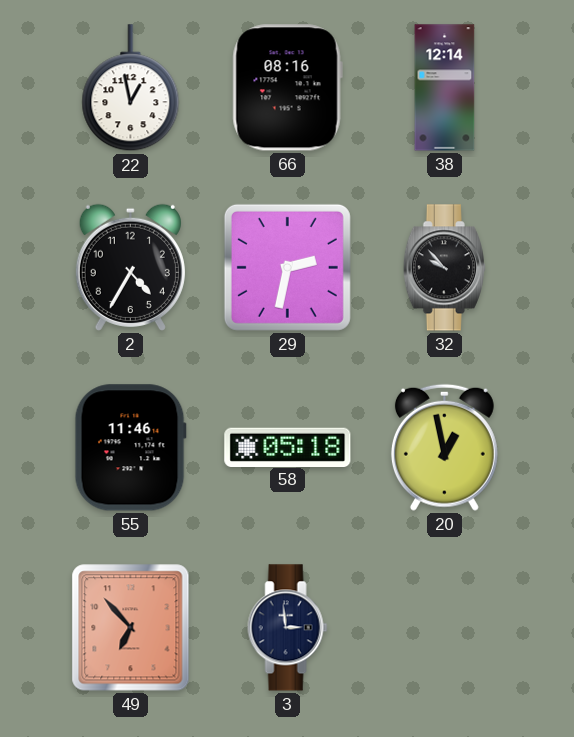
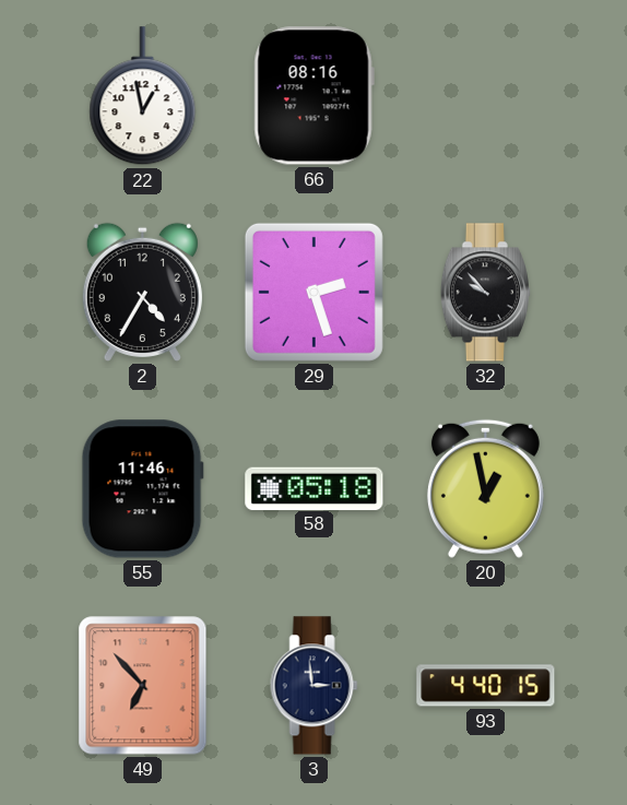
38: 12:14 -> none (445, 88)
29: 2:32 -> 2:27 (313, 292)
93: none -> 4:40 (486, 686)
